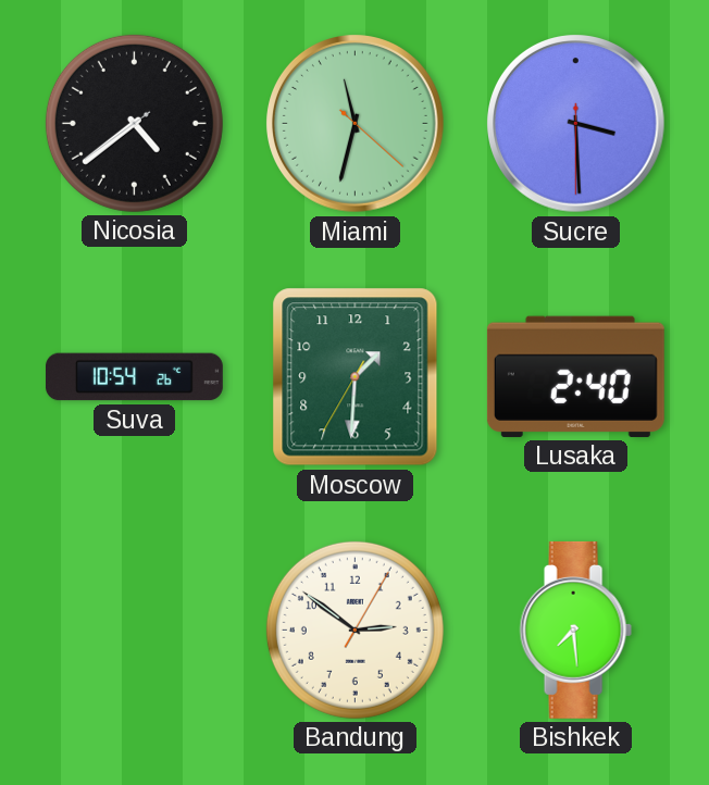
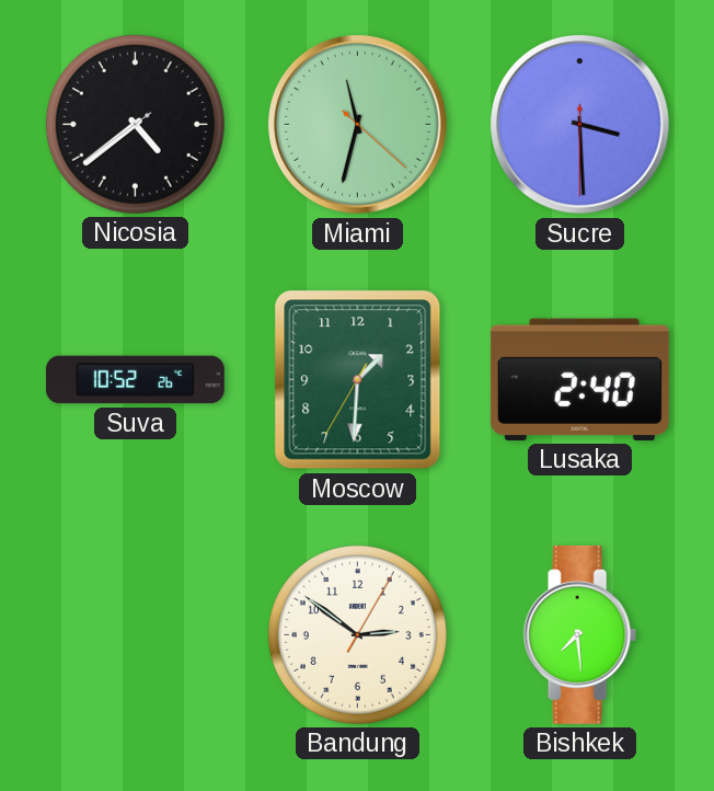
Suva: 10:54 -> 10:52 (135, 380)
